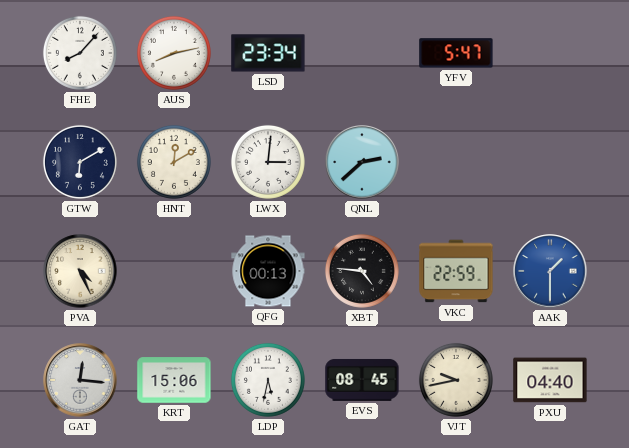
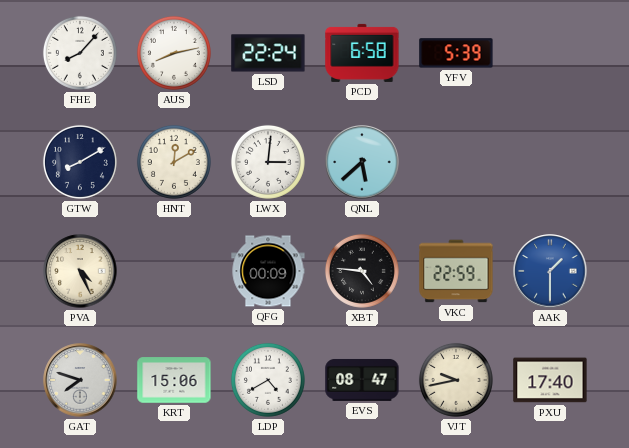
LSD: 23:34 -> 22:24 (268, 53)
PCD: none -> 6:58 (362, 53)
YFV: 5:47 -> 5:39 (456, 53)
GTW: 6:10 -> 8:10 (80, 162)
QNL: 2:38 -> 5:38 (362, 162)
QFG: 00:13 -> 00:09 (268, 271)
GAT: 12:16 -> 7:48 (80, 380)
LDP: 5:32 -> 4:40 (268, 380)
EVS: 08:45 -> 08:47 (362, 380)
PXU: 04:40 -> 17:40 (550, 380)
